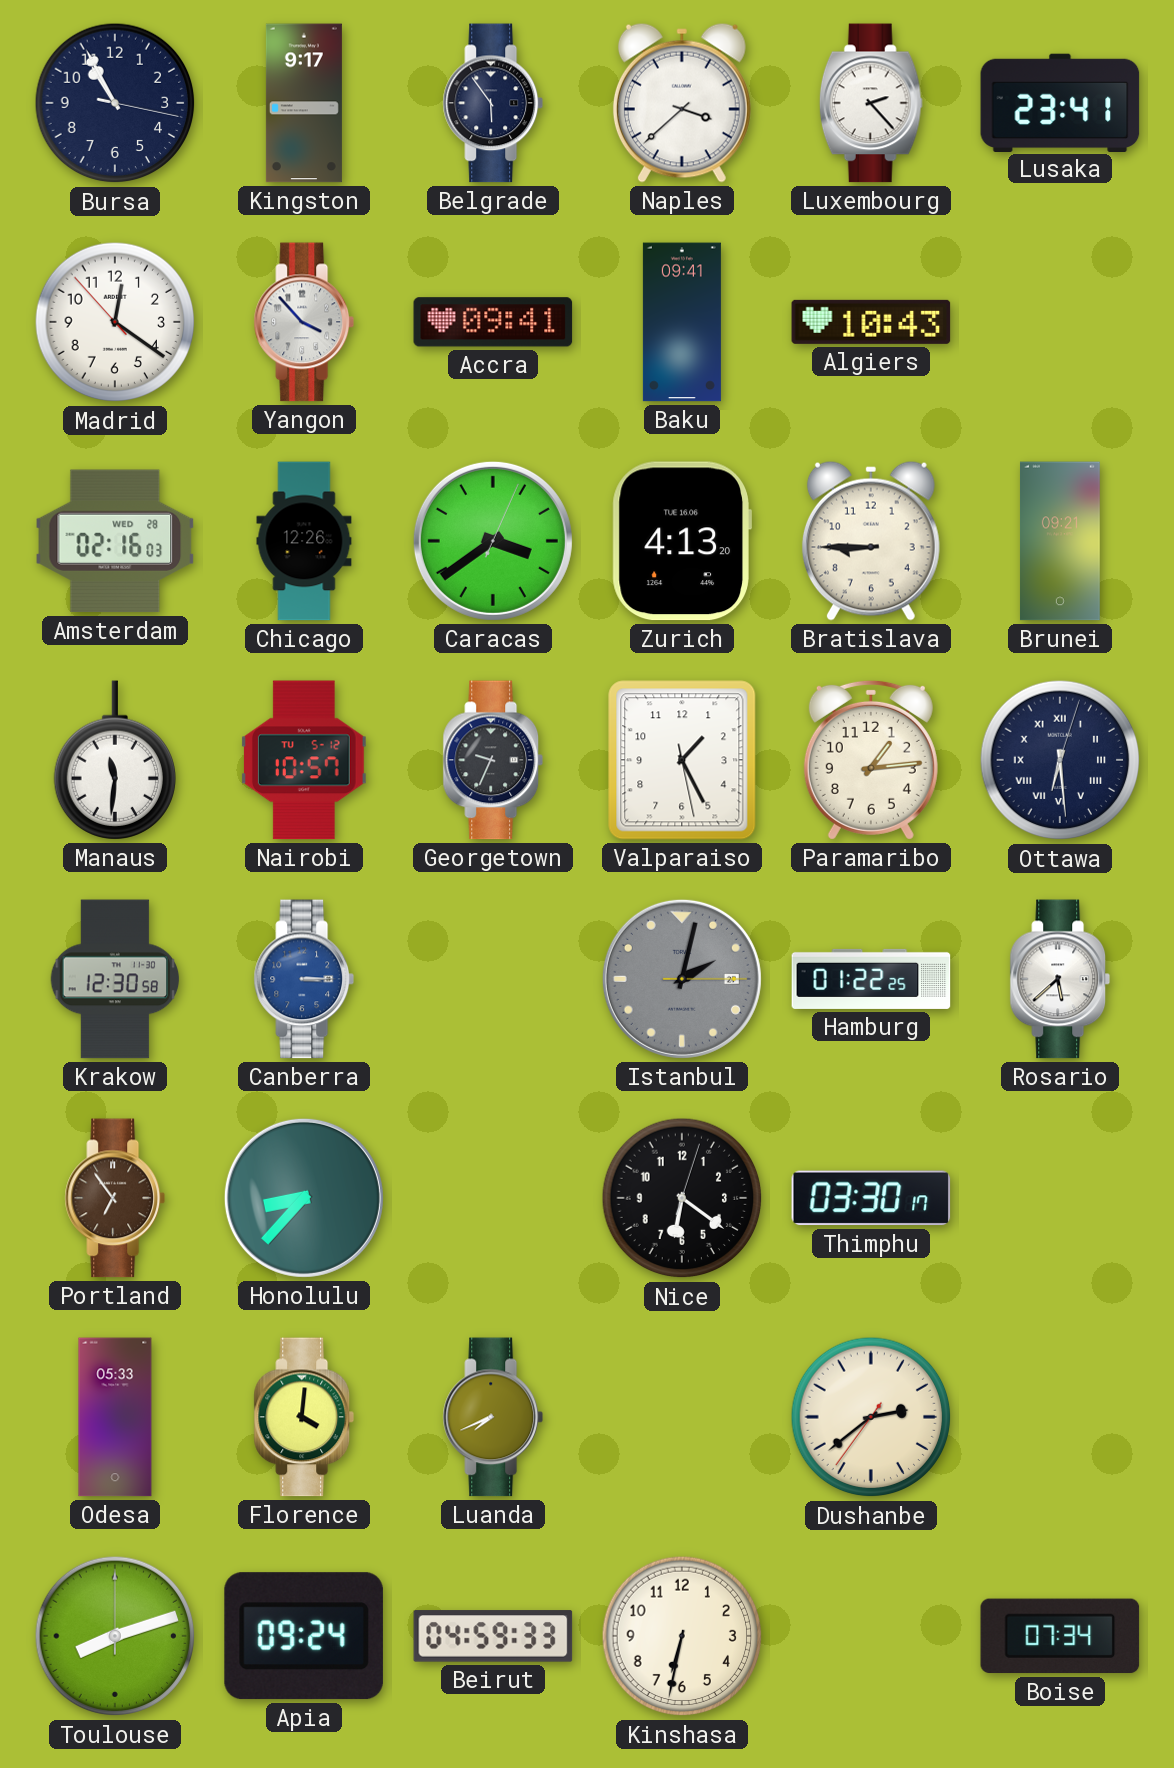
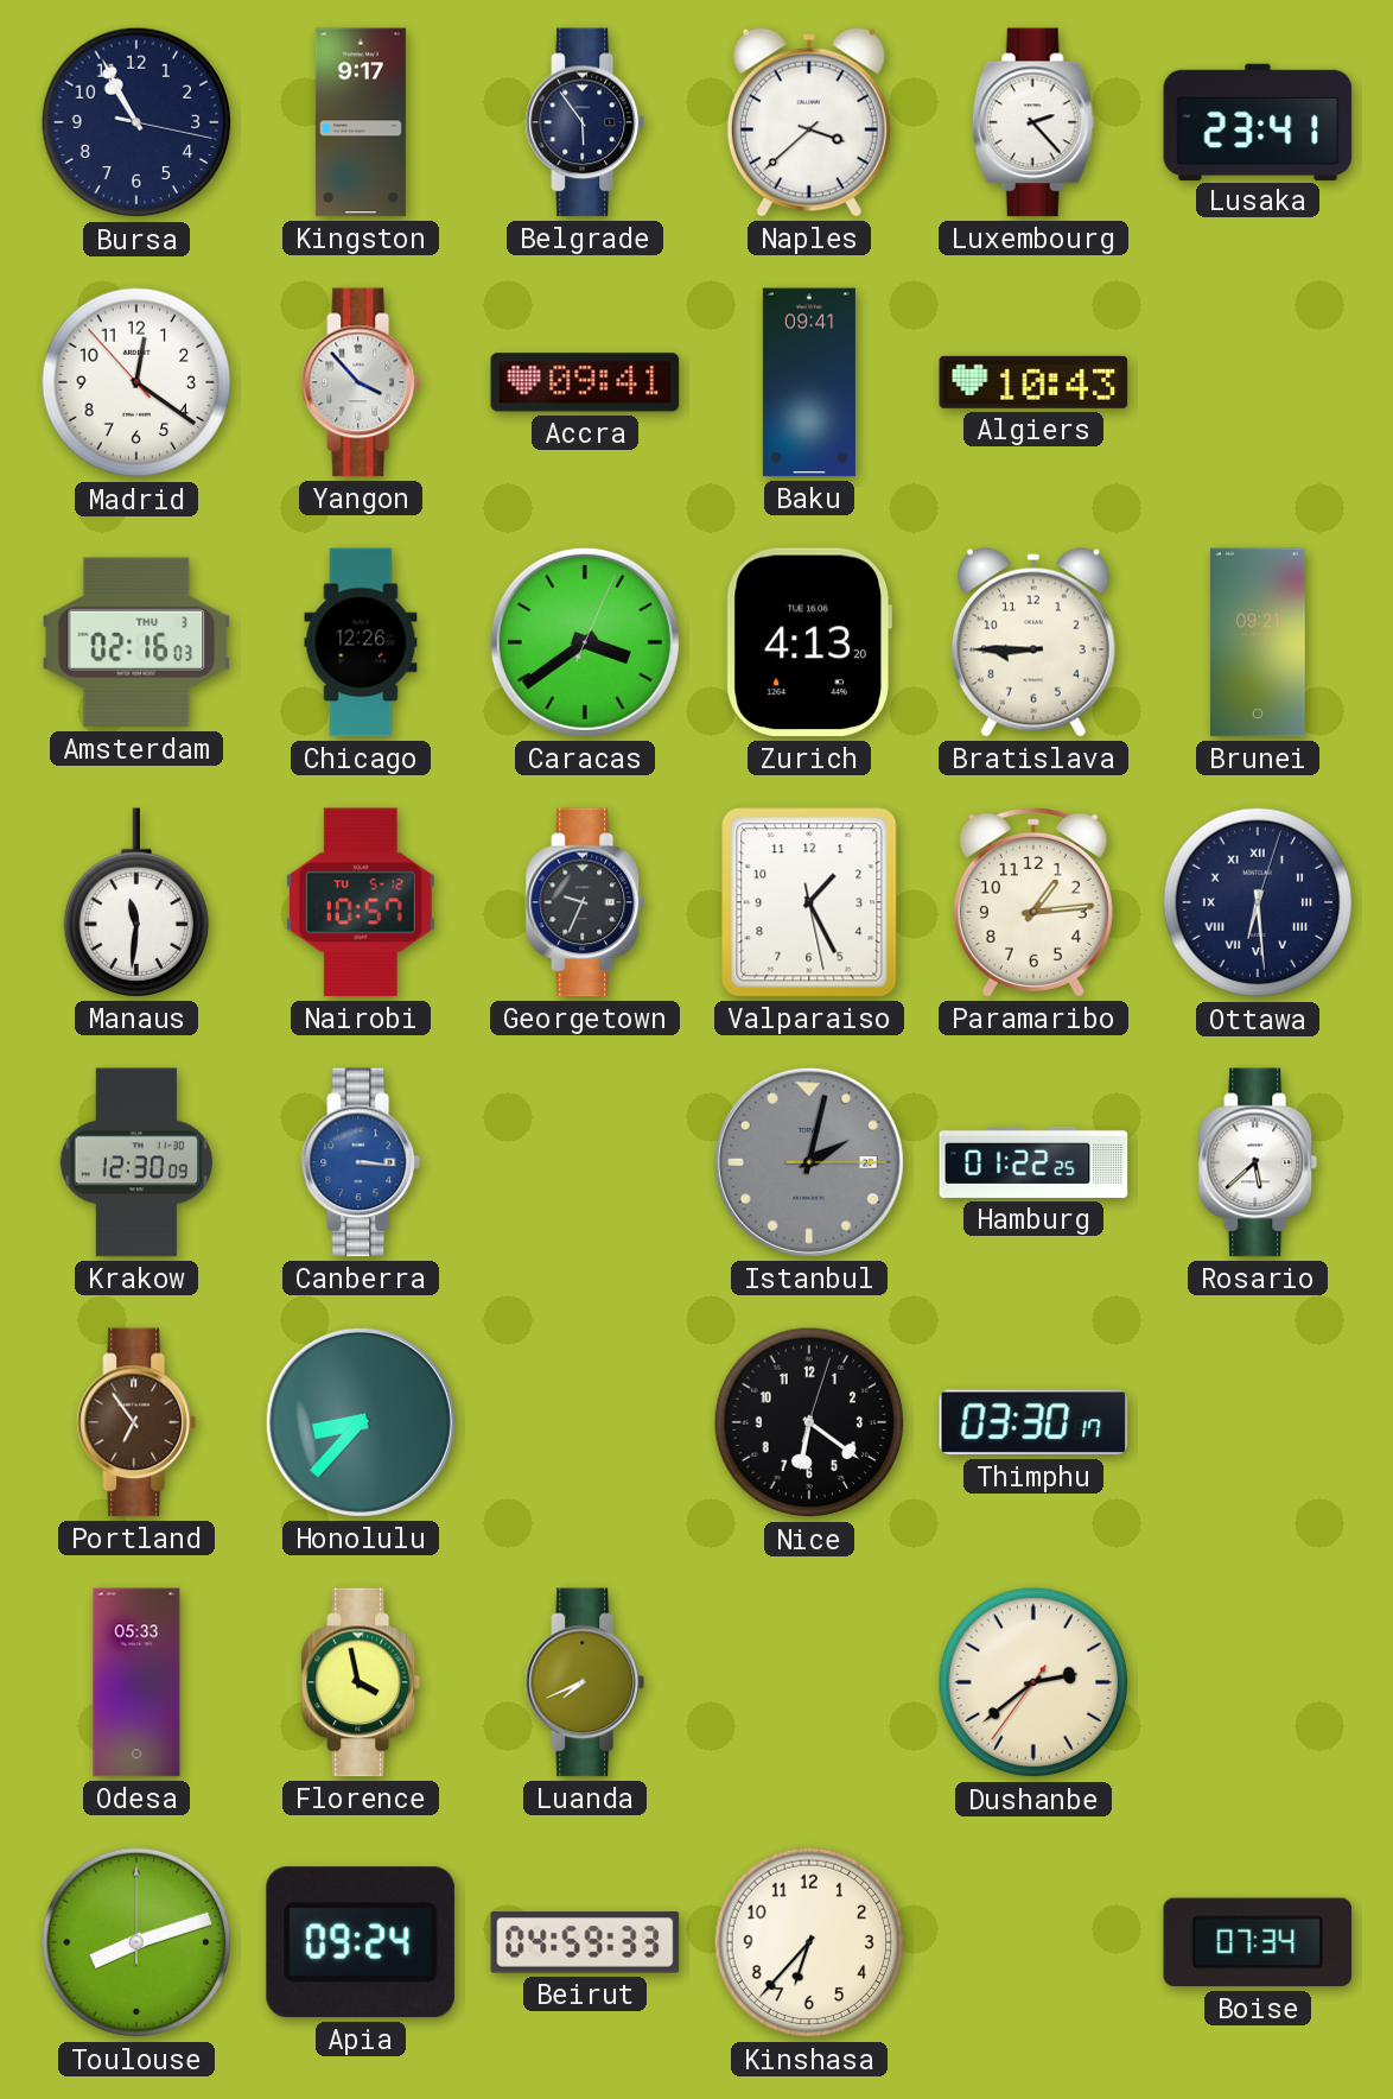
Amsterdam date: WED 28 -> THU 3 (136, 642)
Krakow: 12:30:58 -> 12:30:09 (136, 1162)
Canberra: 3:15 -> 3:16 (361, 1162)
Florence: 4:01 -> 3:58 (361, 1682)
Kinshasa: 6:32 -> 6:37 (809, 1942)
